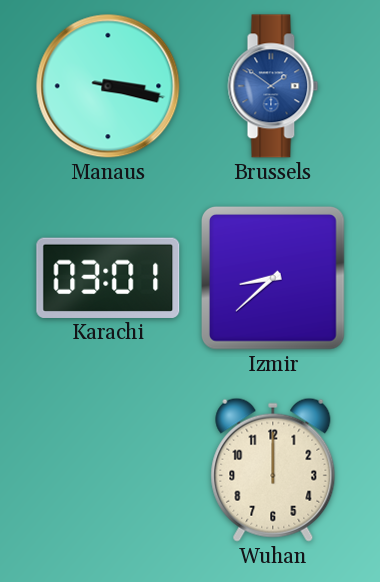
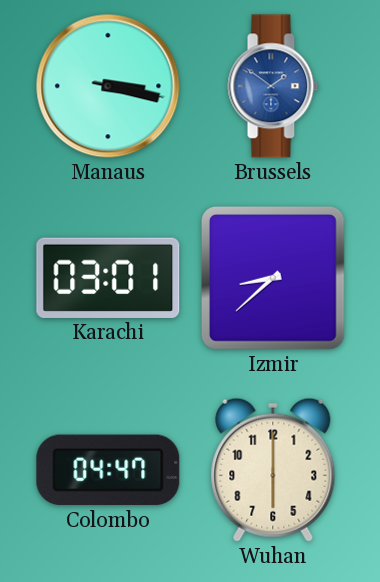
Colombo: none -> 04:47 (108, 470)
Wuhan: 12:00 -> 6:00 (273, 470)
